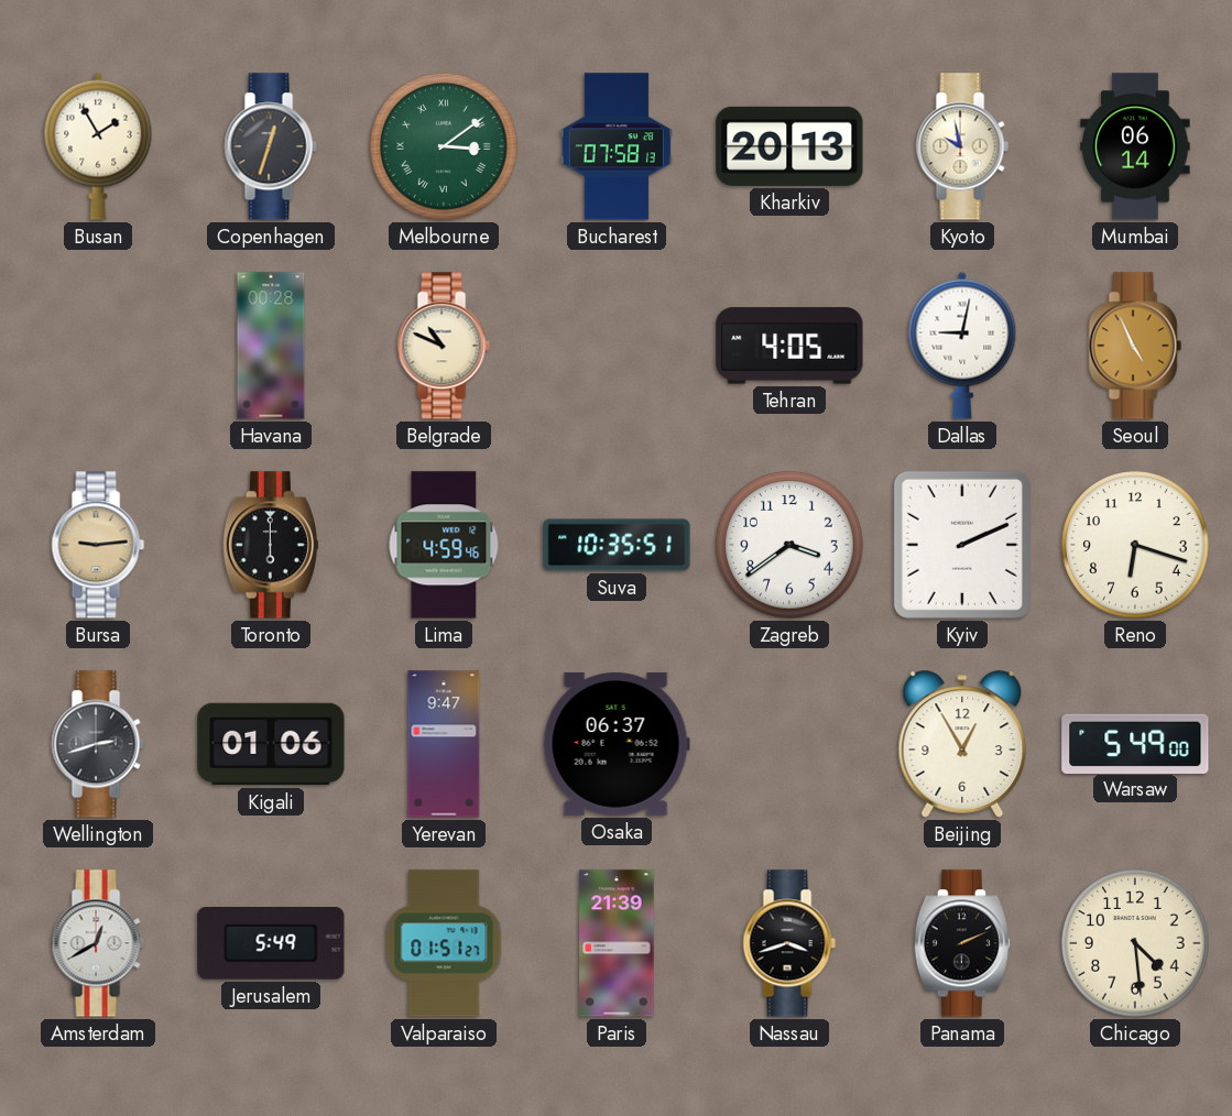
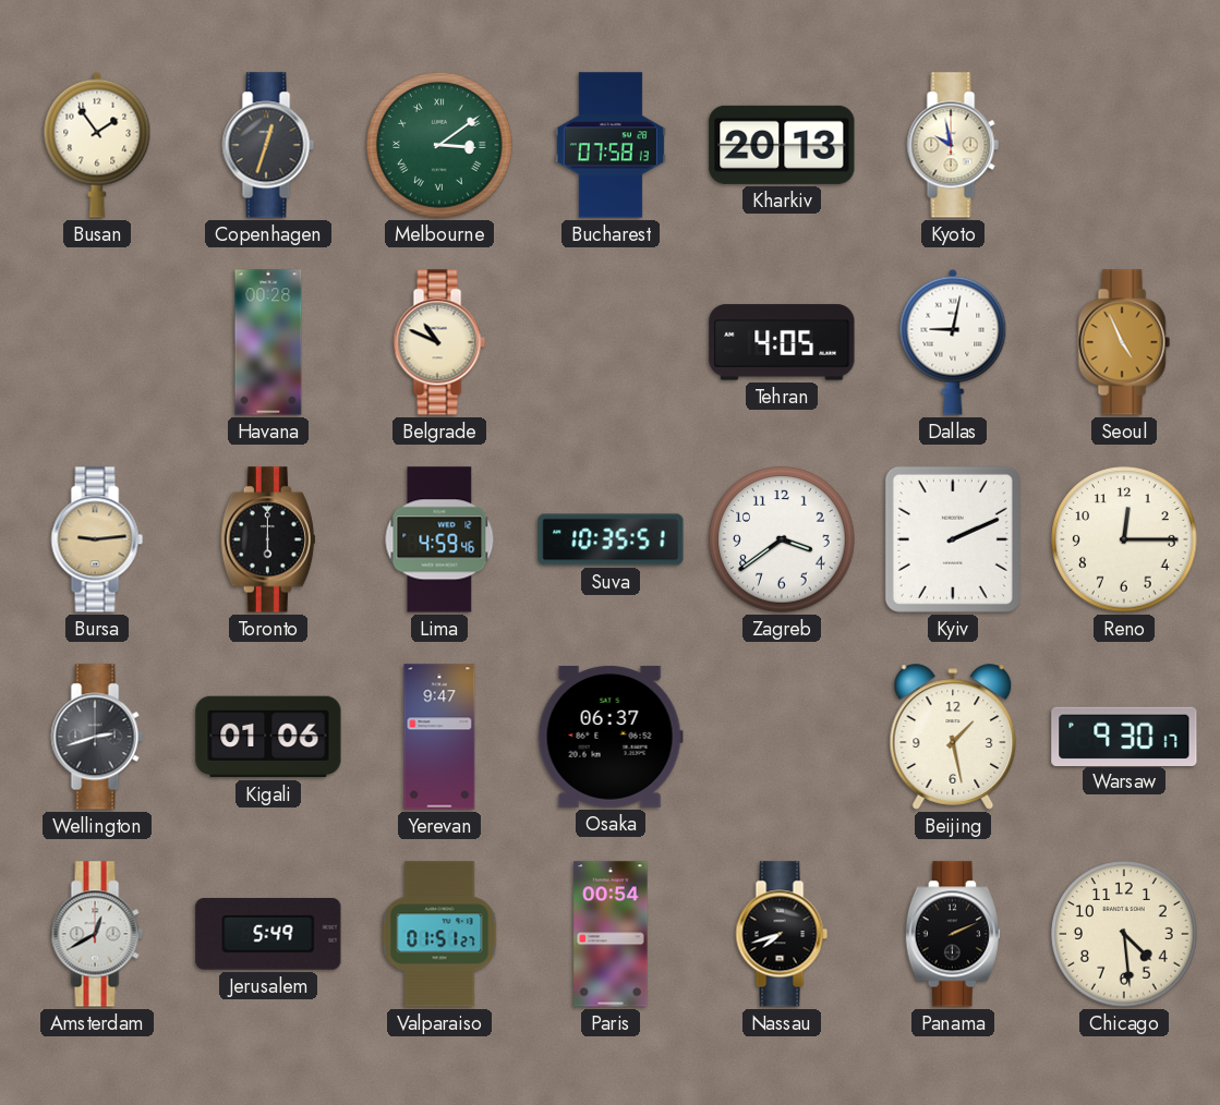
Busan: 1:55 -> 1:54 (97, 145)
Mumbai: 06:14 -> none (1135, 146)
Reno: 6:18 -> 12:15 (1124, 539)
Beijing: 12:55 -> 1:28 (953, 737)
Warsaw: 5:49 -> 9:30 (1124, 736)
Paris: 21:39 -> 00:54 (611, 934)
Nassau: 3:42 -> 7:42 (782, 934)
